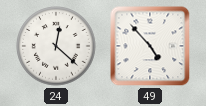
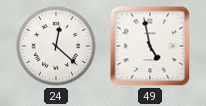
49: 4:53 -> 4:58 (150, 46)
